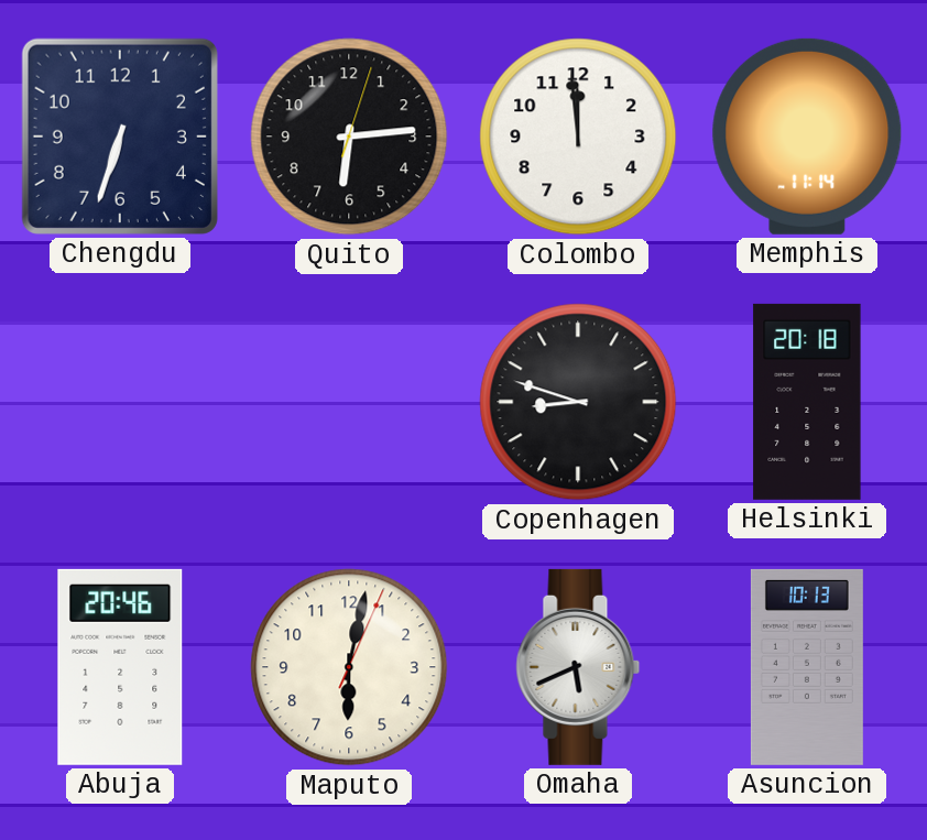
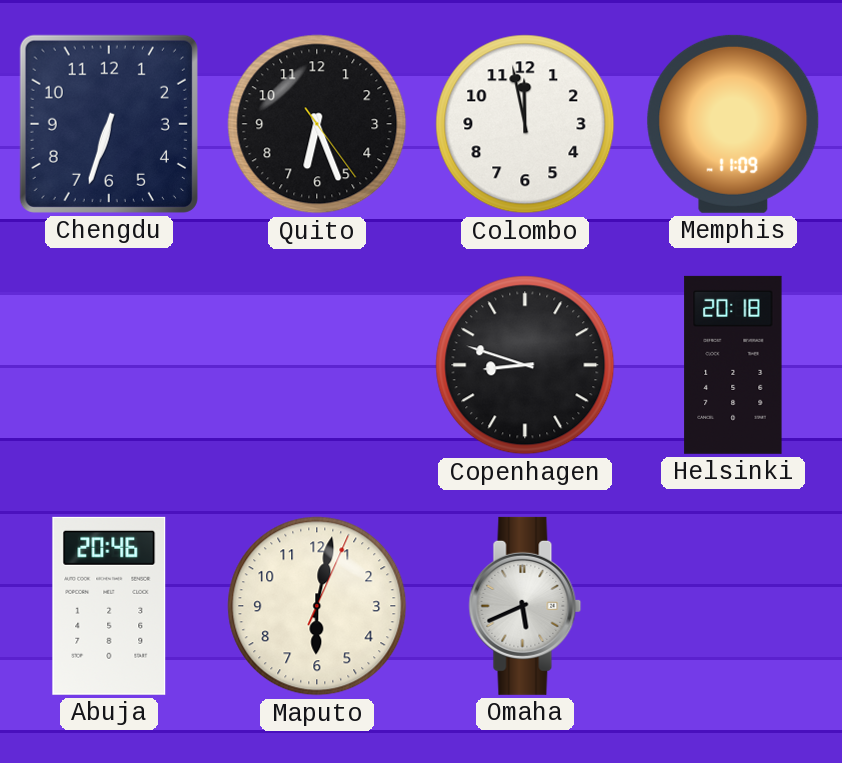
Quito: 6:14 -> 6:26 (317, 124)
Colombo: 11:59 -> 11:58 (525, 124)
Memphis: 11:14 -> 11:09 (733, 124)
Asuncion: 10:13 -> none (807, 667)
